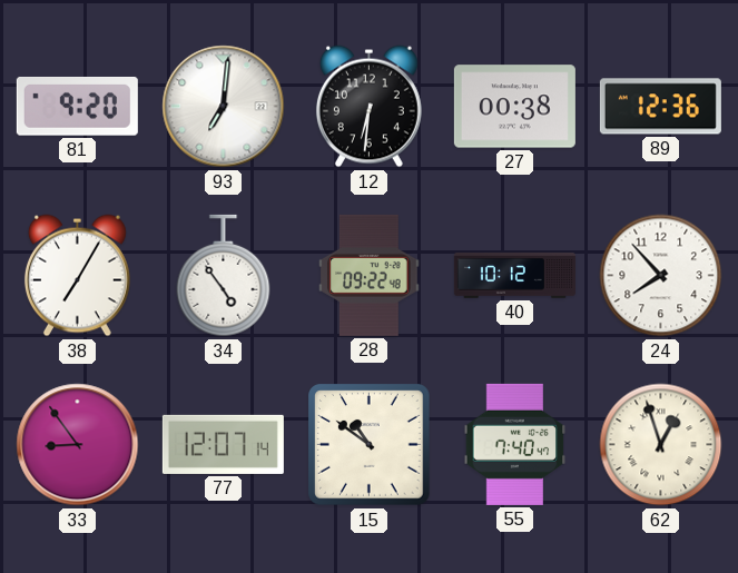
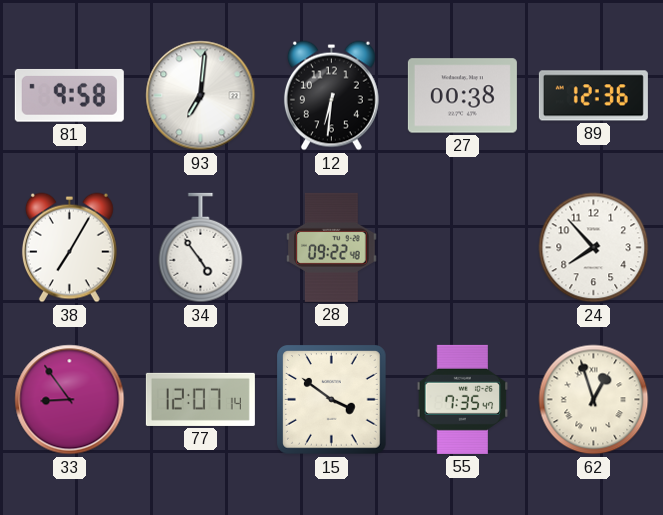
81: 9:20 -> 9:58 (69, 96)
40: 10:12 -> none (514, 276)
15: 10:51 -> 3:51 (332, 400)
55: 7:40 -> 7:35 (463, 399)
